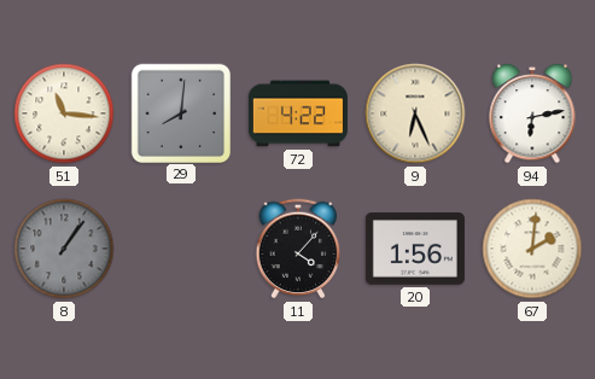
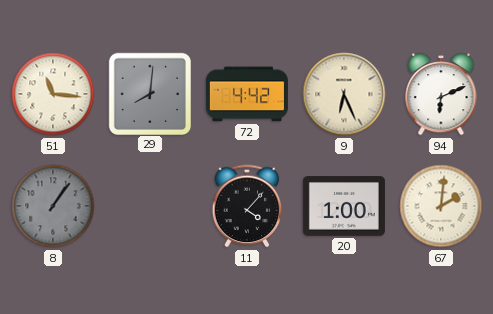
72: 4:22 -> 4:42 (247, 94)
94: 6:13 -> 6:11 (441, 94)
20: 1:56 -> 1:00 (344, 206)
